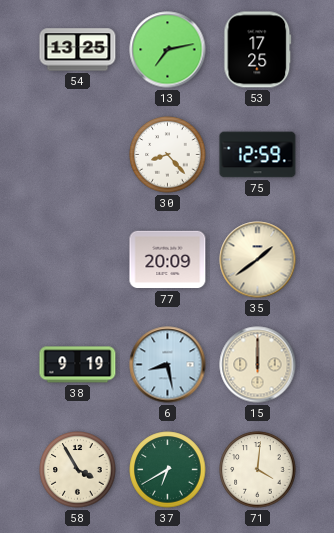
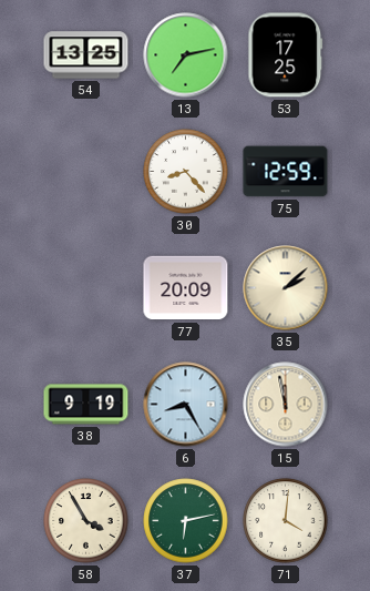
35: 1:39 -> 2:08 (286, 288)
6: 8:28 -> 8:25 (186, 405)
15: 12:00 -> 11:58 (286, 405)
37: 6:40 -> 6:13 (186, 521)
